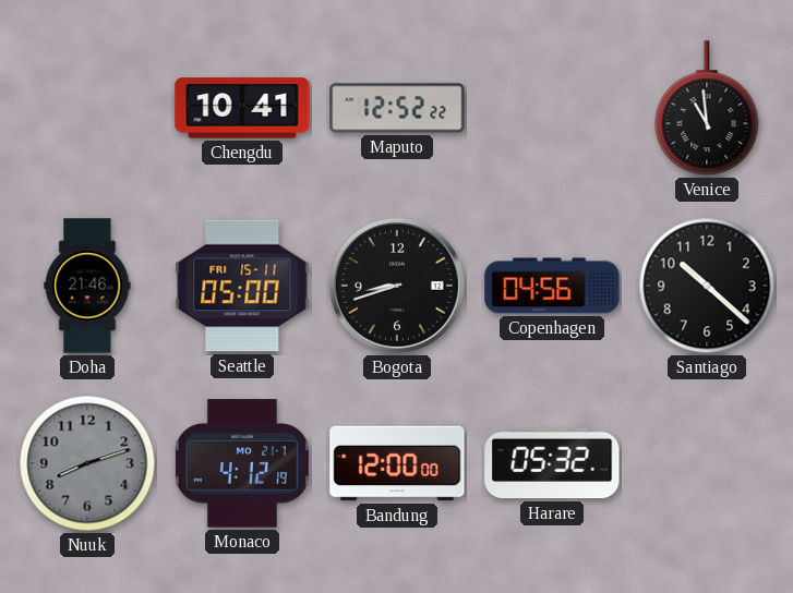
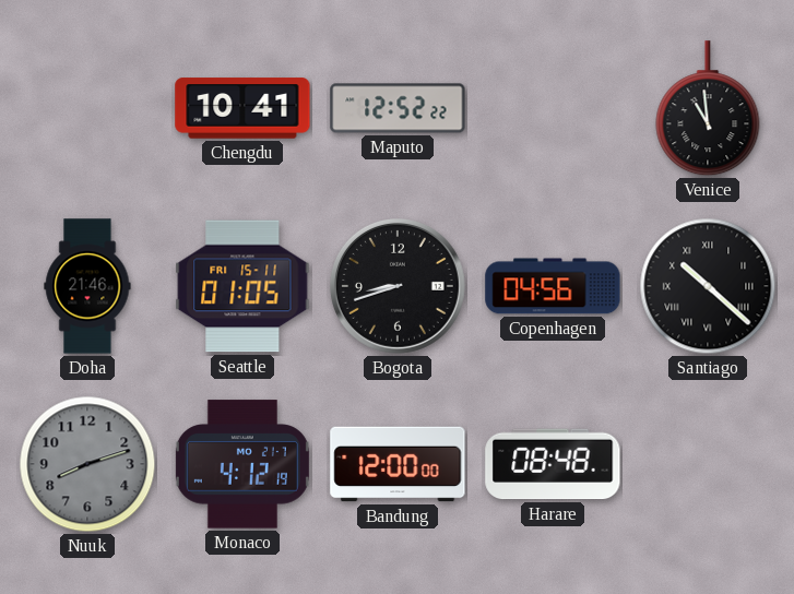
Seattle: 05:00 -> 01:05 (242, 286)
Santiago numerals: Arabic -> Roman (708, 286)
Harare: 05:32 -> 08:48 (553, 464)
